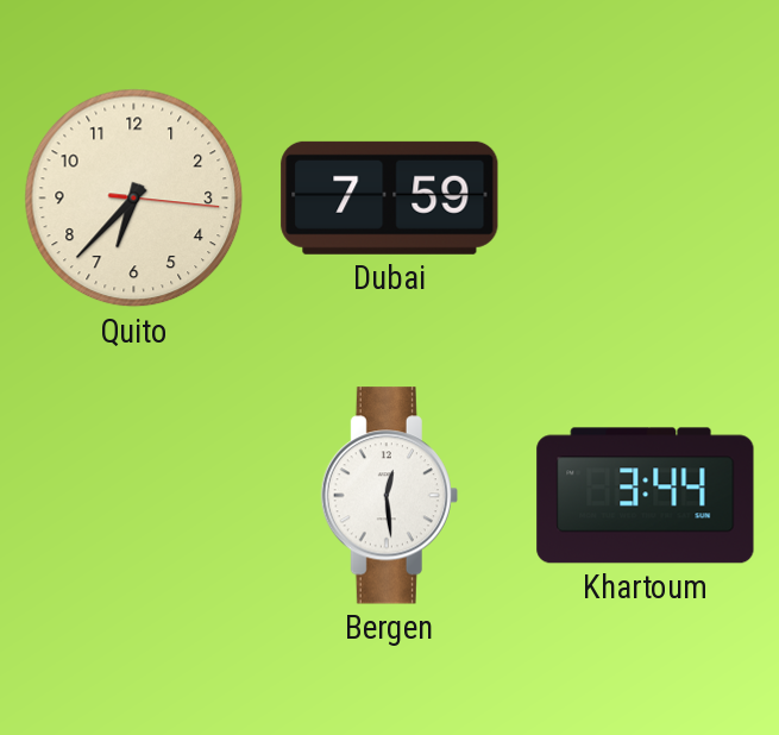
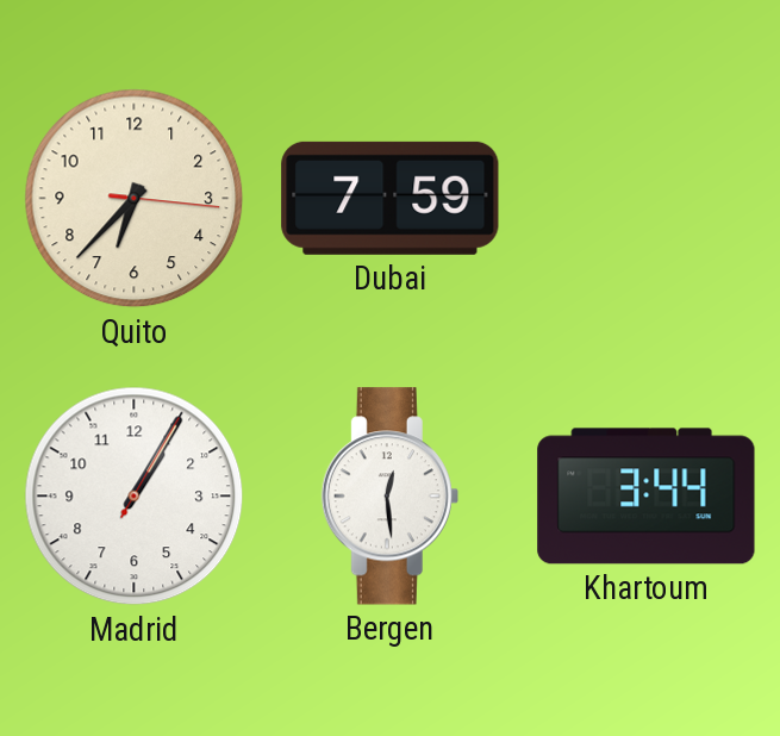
Madrid: none -> 1:05 (135, 497)
